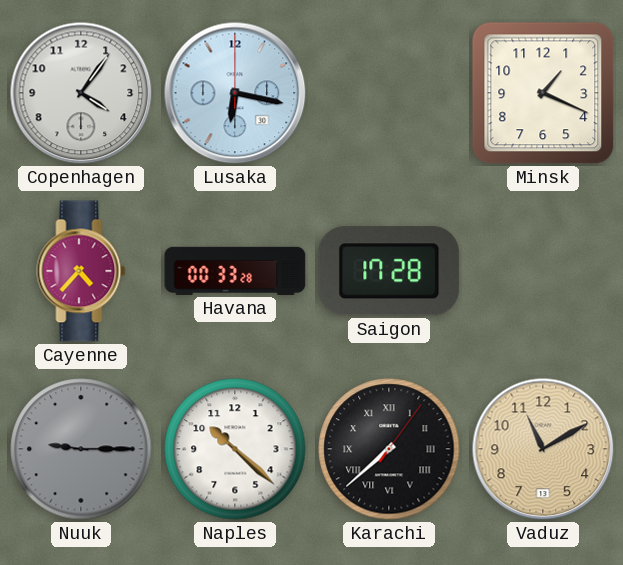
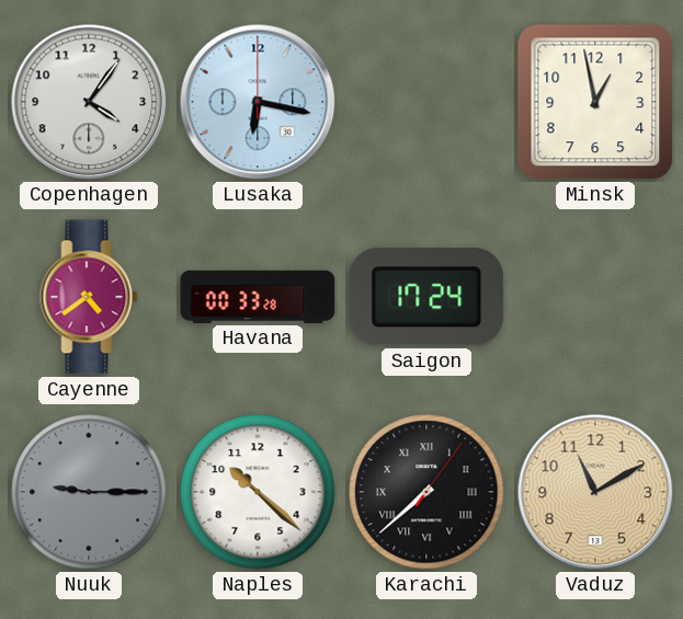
Minsk: 1:19 -> 12:58 (595, 102)
Cayenne: 4:37 -> 4:39 (89, 297)
Saigon: 17:28 -> 17:24 (426, 297)
